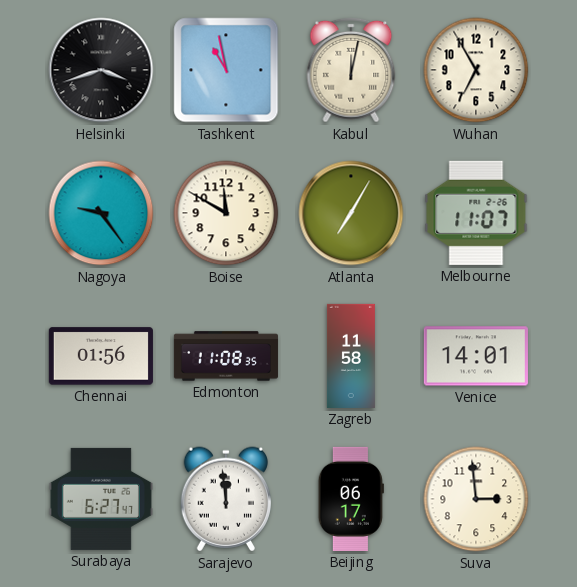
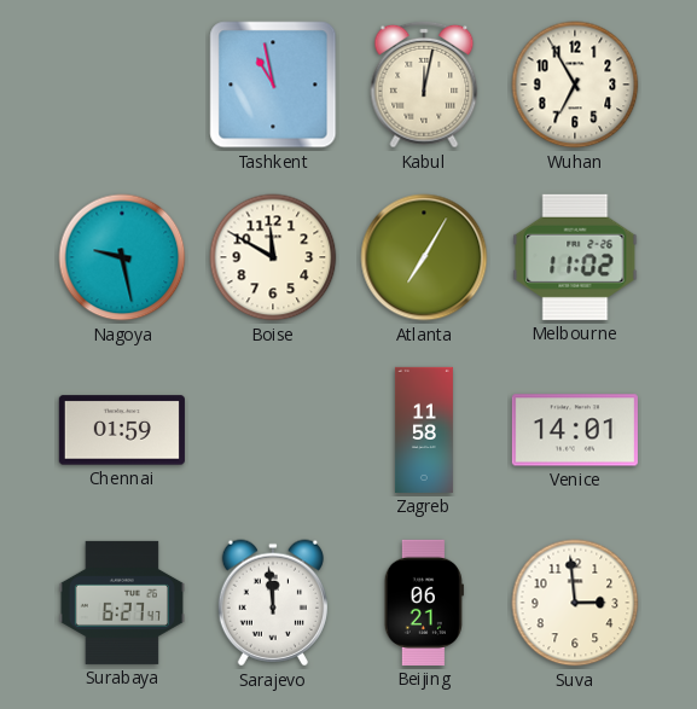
Helsinki: 3:42 -> none (101, 70)
Nagoya: 9:24 -> 9:28 (122, 257)
Melbourne: 11:07 -> 11:02 (575, 257)
Chennai: 01:56 -> 01:59 (122, 430)
Edmonton: 11:08 -> none (226, 356)
Beijing: 06:17 -> 06:21 (424, 603)
